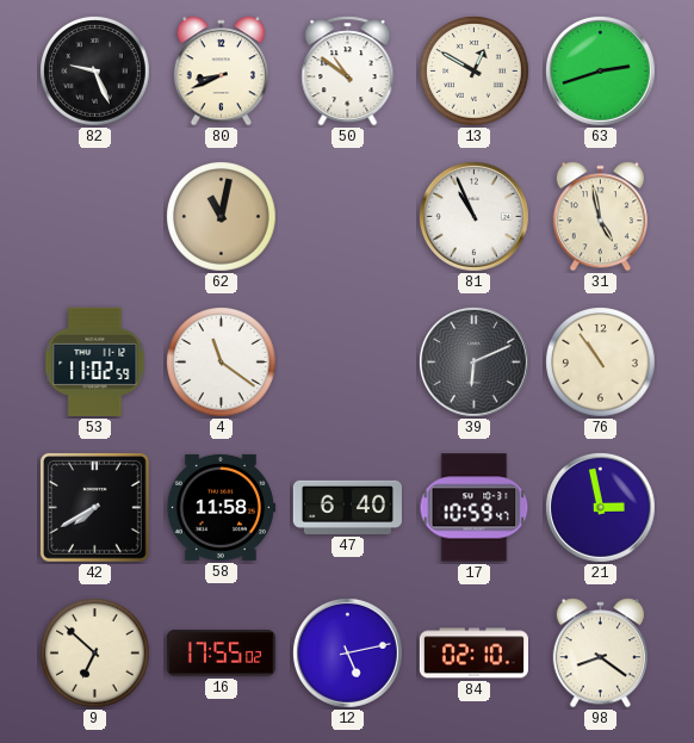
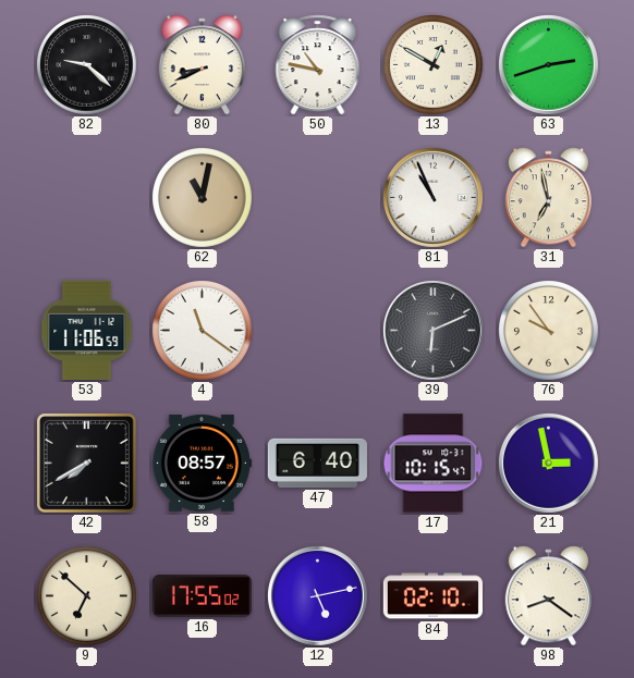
82: 9:26 -> 9:22 (87, 65)
50: 10:51 -> 10:47 (318, 65)
31: 4:58 -> 6:58 (548, 198)
53: 11:02 -> 11:06 (87, 330)
76: 10:54 -> 9:54 (549, 331)
58: 11:58 -> 08:57 (202, 463)
17: 10:59 -> 10:15 (434, 464)
